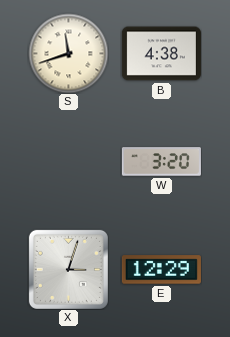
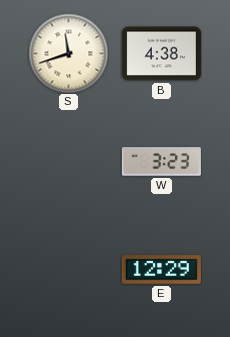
W: 3:20 -> 3:23 (161, 162)
X: 3:03 -> none (68, 269)
